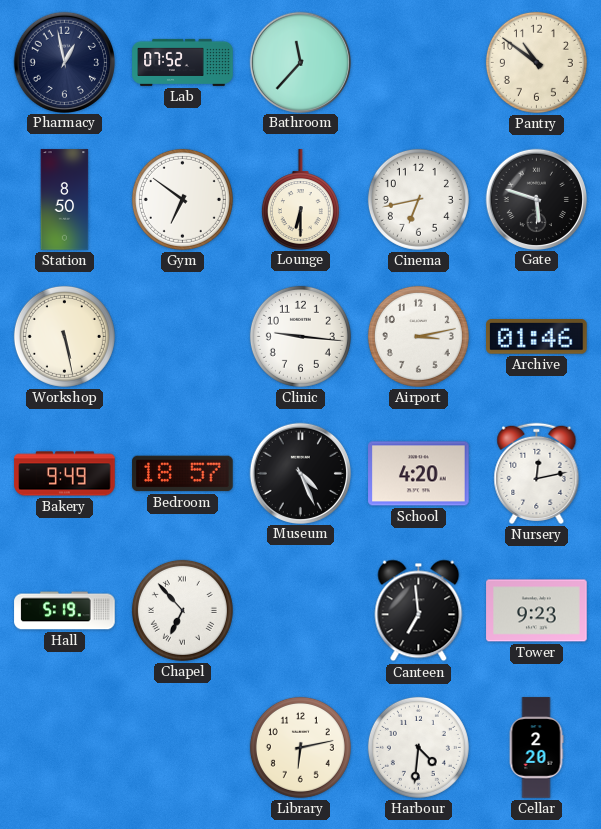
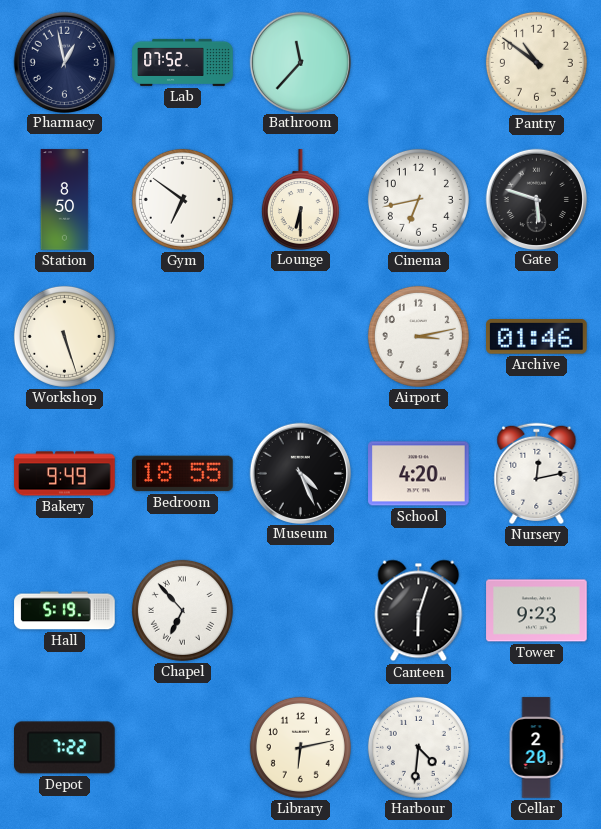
Workshop: 5:28 -> 5:27 (64, 336)
Clinic: 9:16 -> none (300, 336)
Bedroom: 18:57 -> 18:55 (183, 474)
Canteen: 6:59 -> 6:03 (419, 611)
Depot: none -> 7:22 (65, 748)
